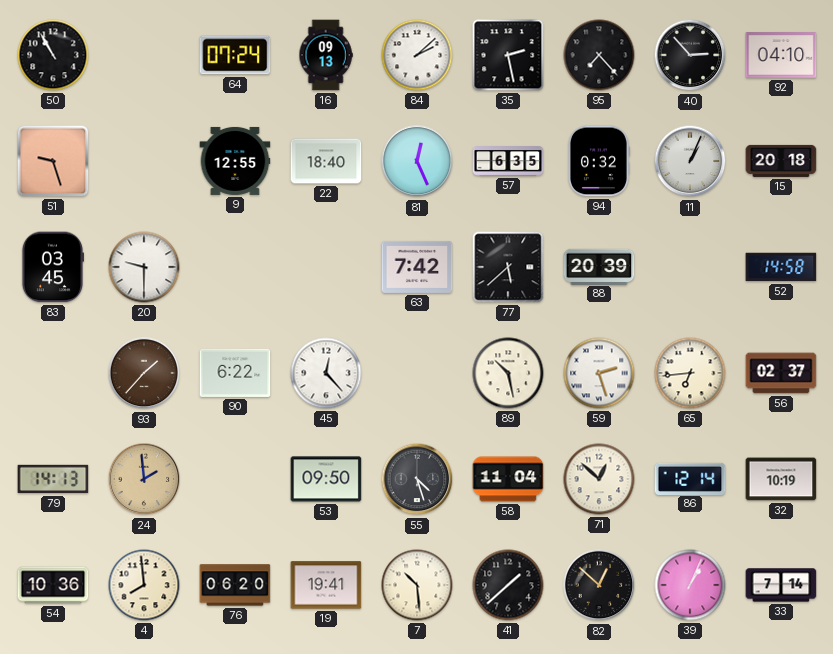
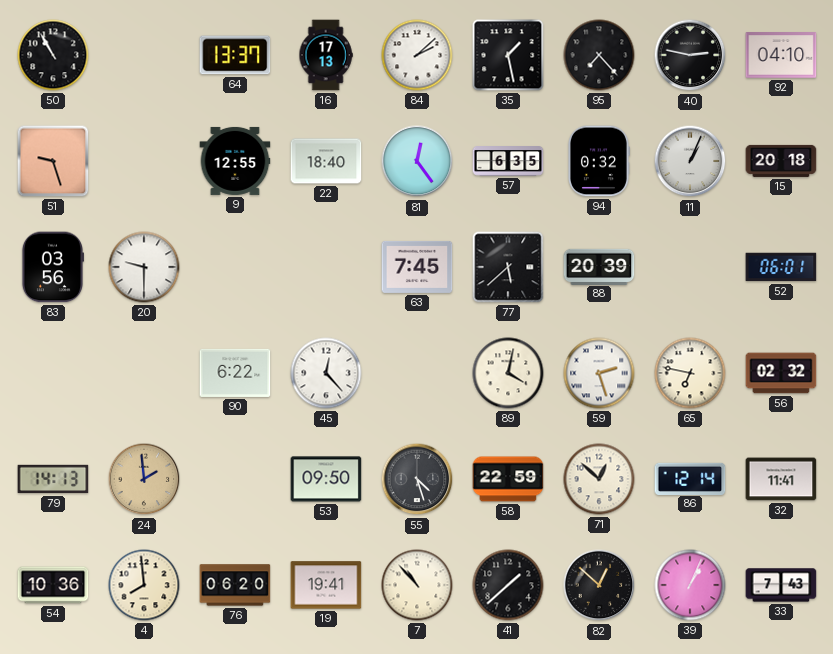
64: 07:24 -> 13:37 (235, 55)
16: 09:13 -> 17:13 (326, 55)
35: 2:28 -> 1:28 (508, 55)
40: 2:53 -> 2:47 (690, 55)
81: 12:26 -> 12:24 (417, 161)
83: 03:45 -> 03:56 (52, 267)
63: 7:42 -> 7:45 (417, 267)
52: 14:58 -> 06:01 (781, 267)
93: 1:37 -> none (144, 373)
89: 10:28 -> 4:02 (508, 373)
65: 6:44 -> 6:47 (690, 373)
56: 02:37 -> 02:32 (781, 373)
58: 11:04 -> 22:59 (508, 479)
32: 10:19 -> 11:41 (781, 479)
7: 10:29 -> 10:53 (417, 585)
33: 7:14 -> 7:43 (781, 585)
